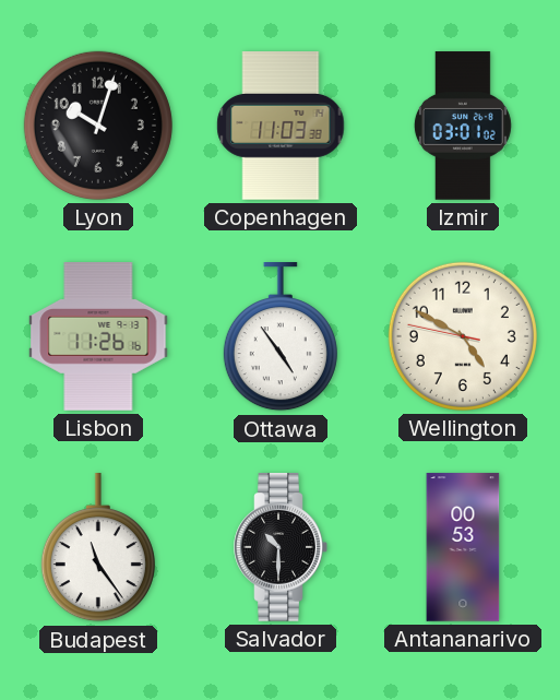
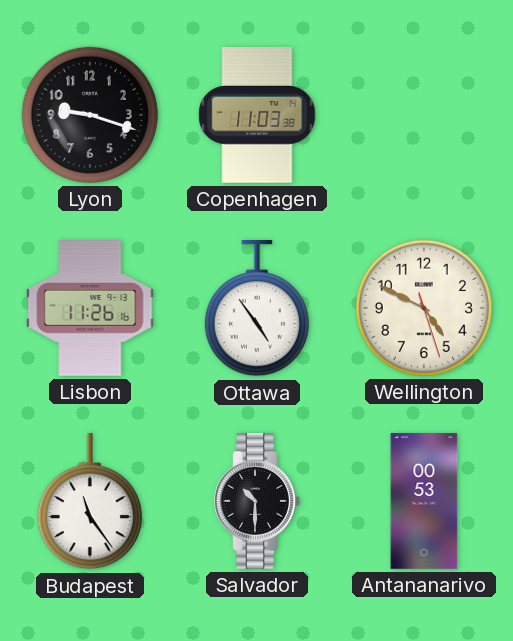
Lyon: 10:03 -> 9:18 (90, 115)
Izmir: 03:01 -> none (463, 126)
Wellington: 4:49:47 -> 4:49:27 (424, 308)
